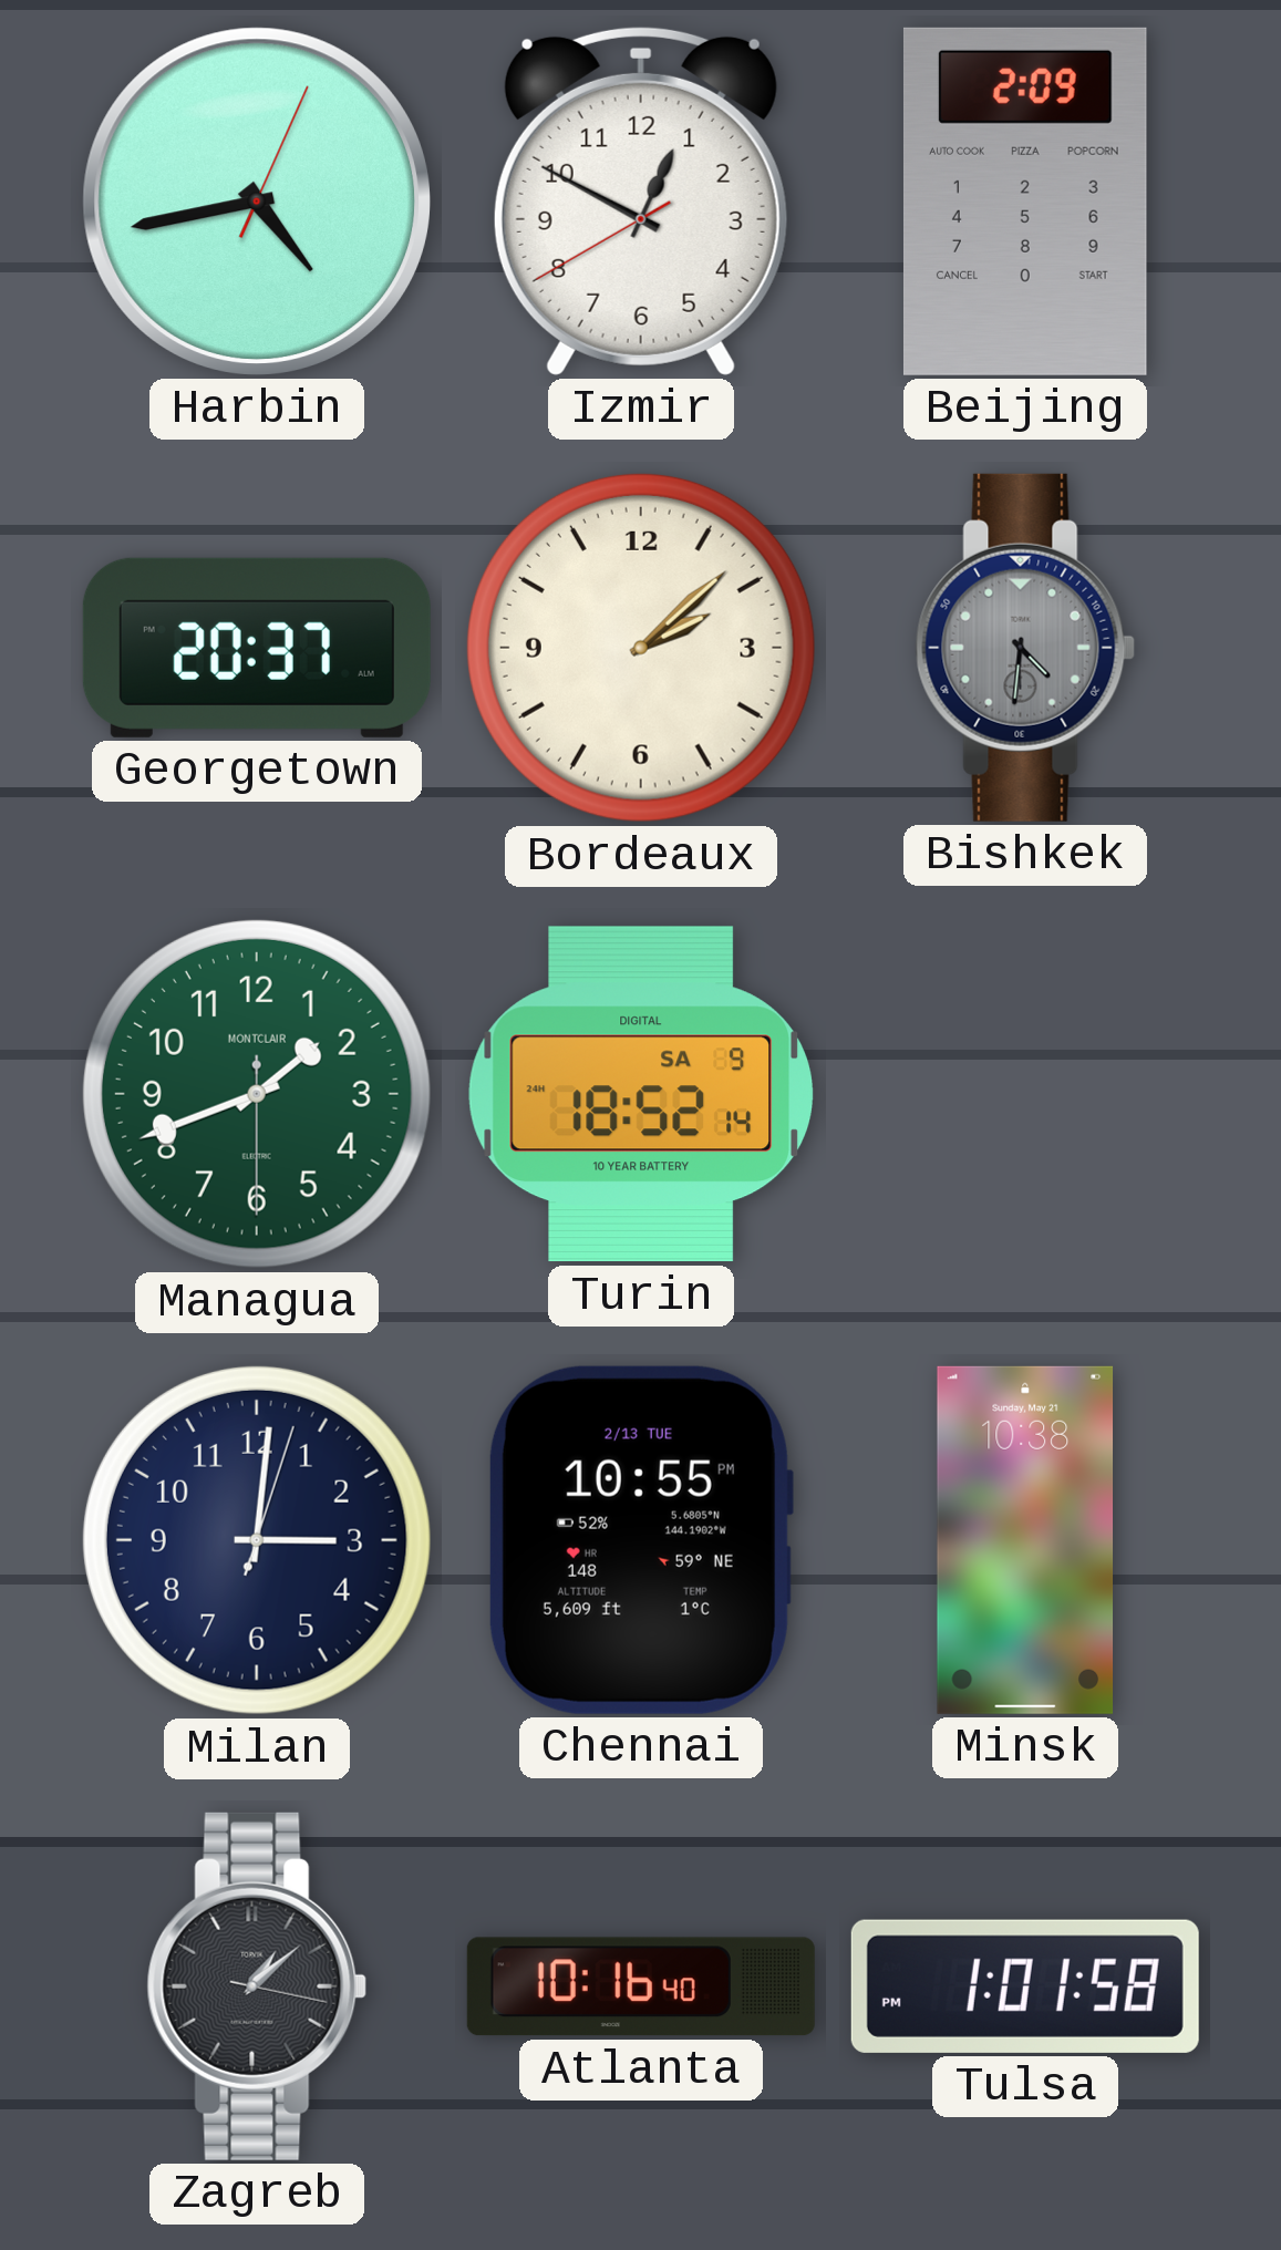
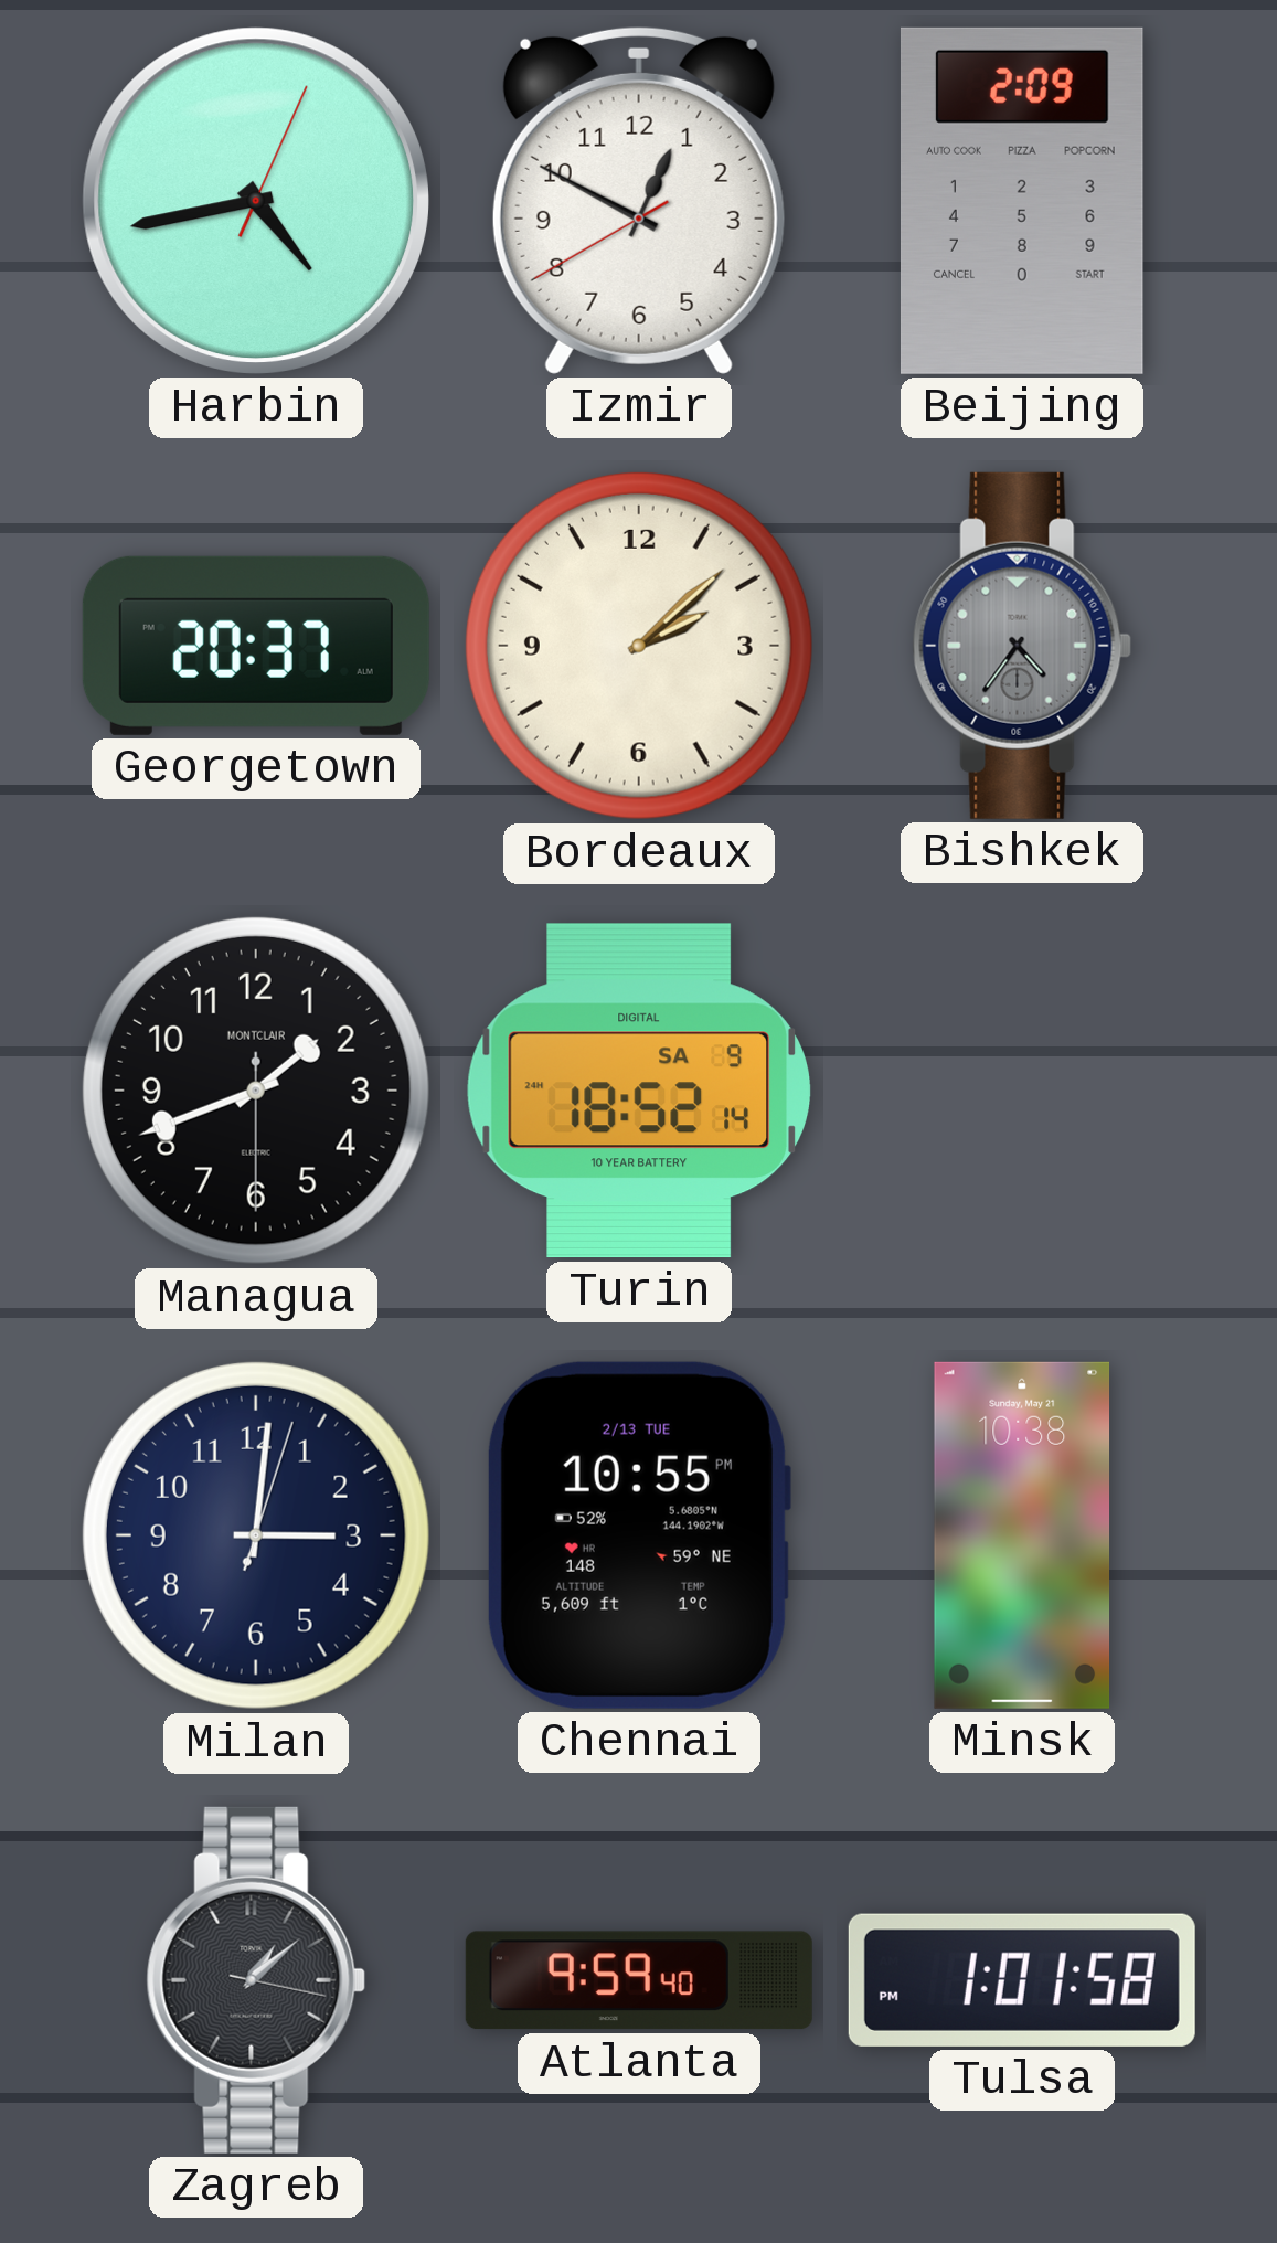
Bishkek: 4:31 -> 4:36 (1022, 646)
Managua dial: green -> black (256, 1091)
Atlanta: 10:16 -> 9:59 (639, 1980)
